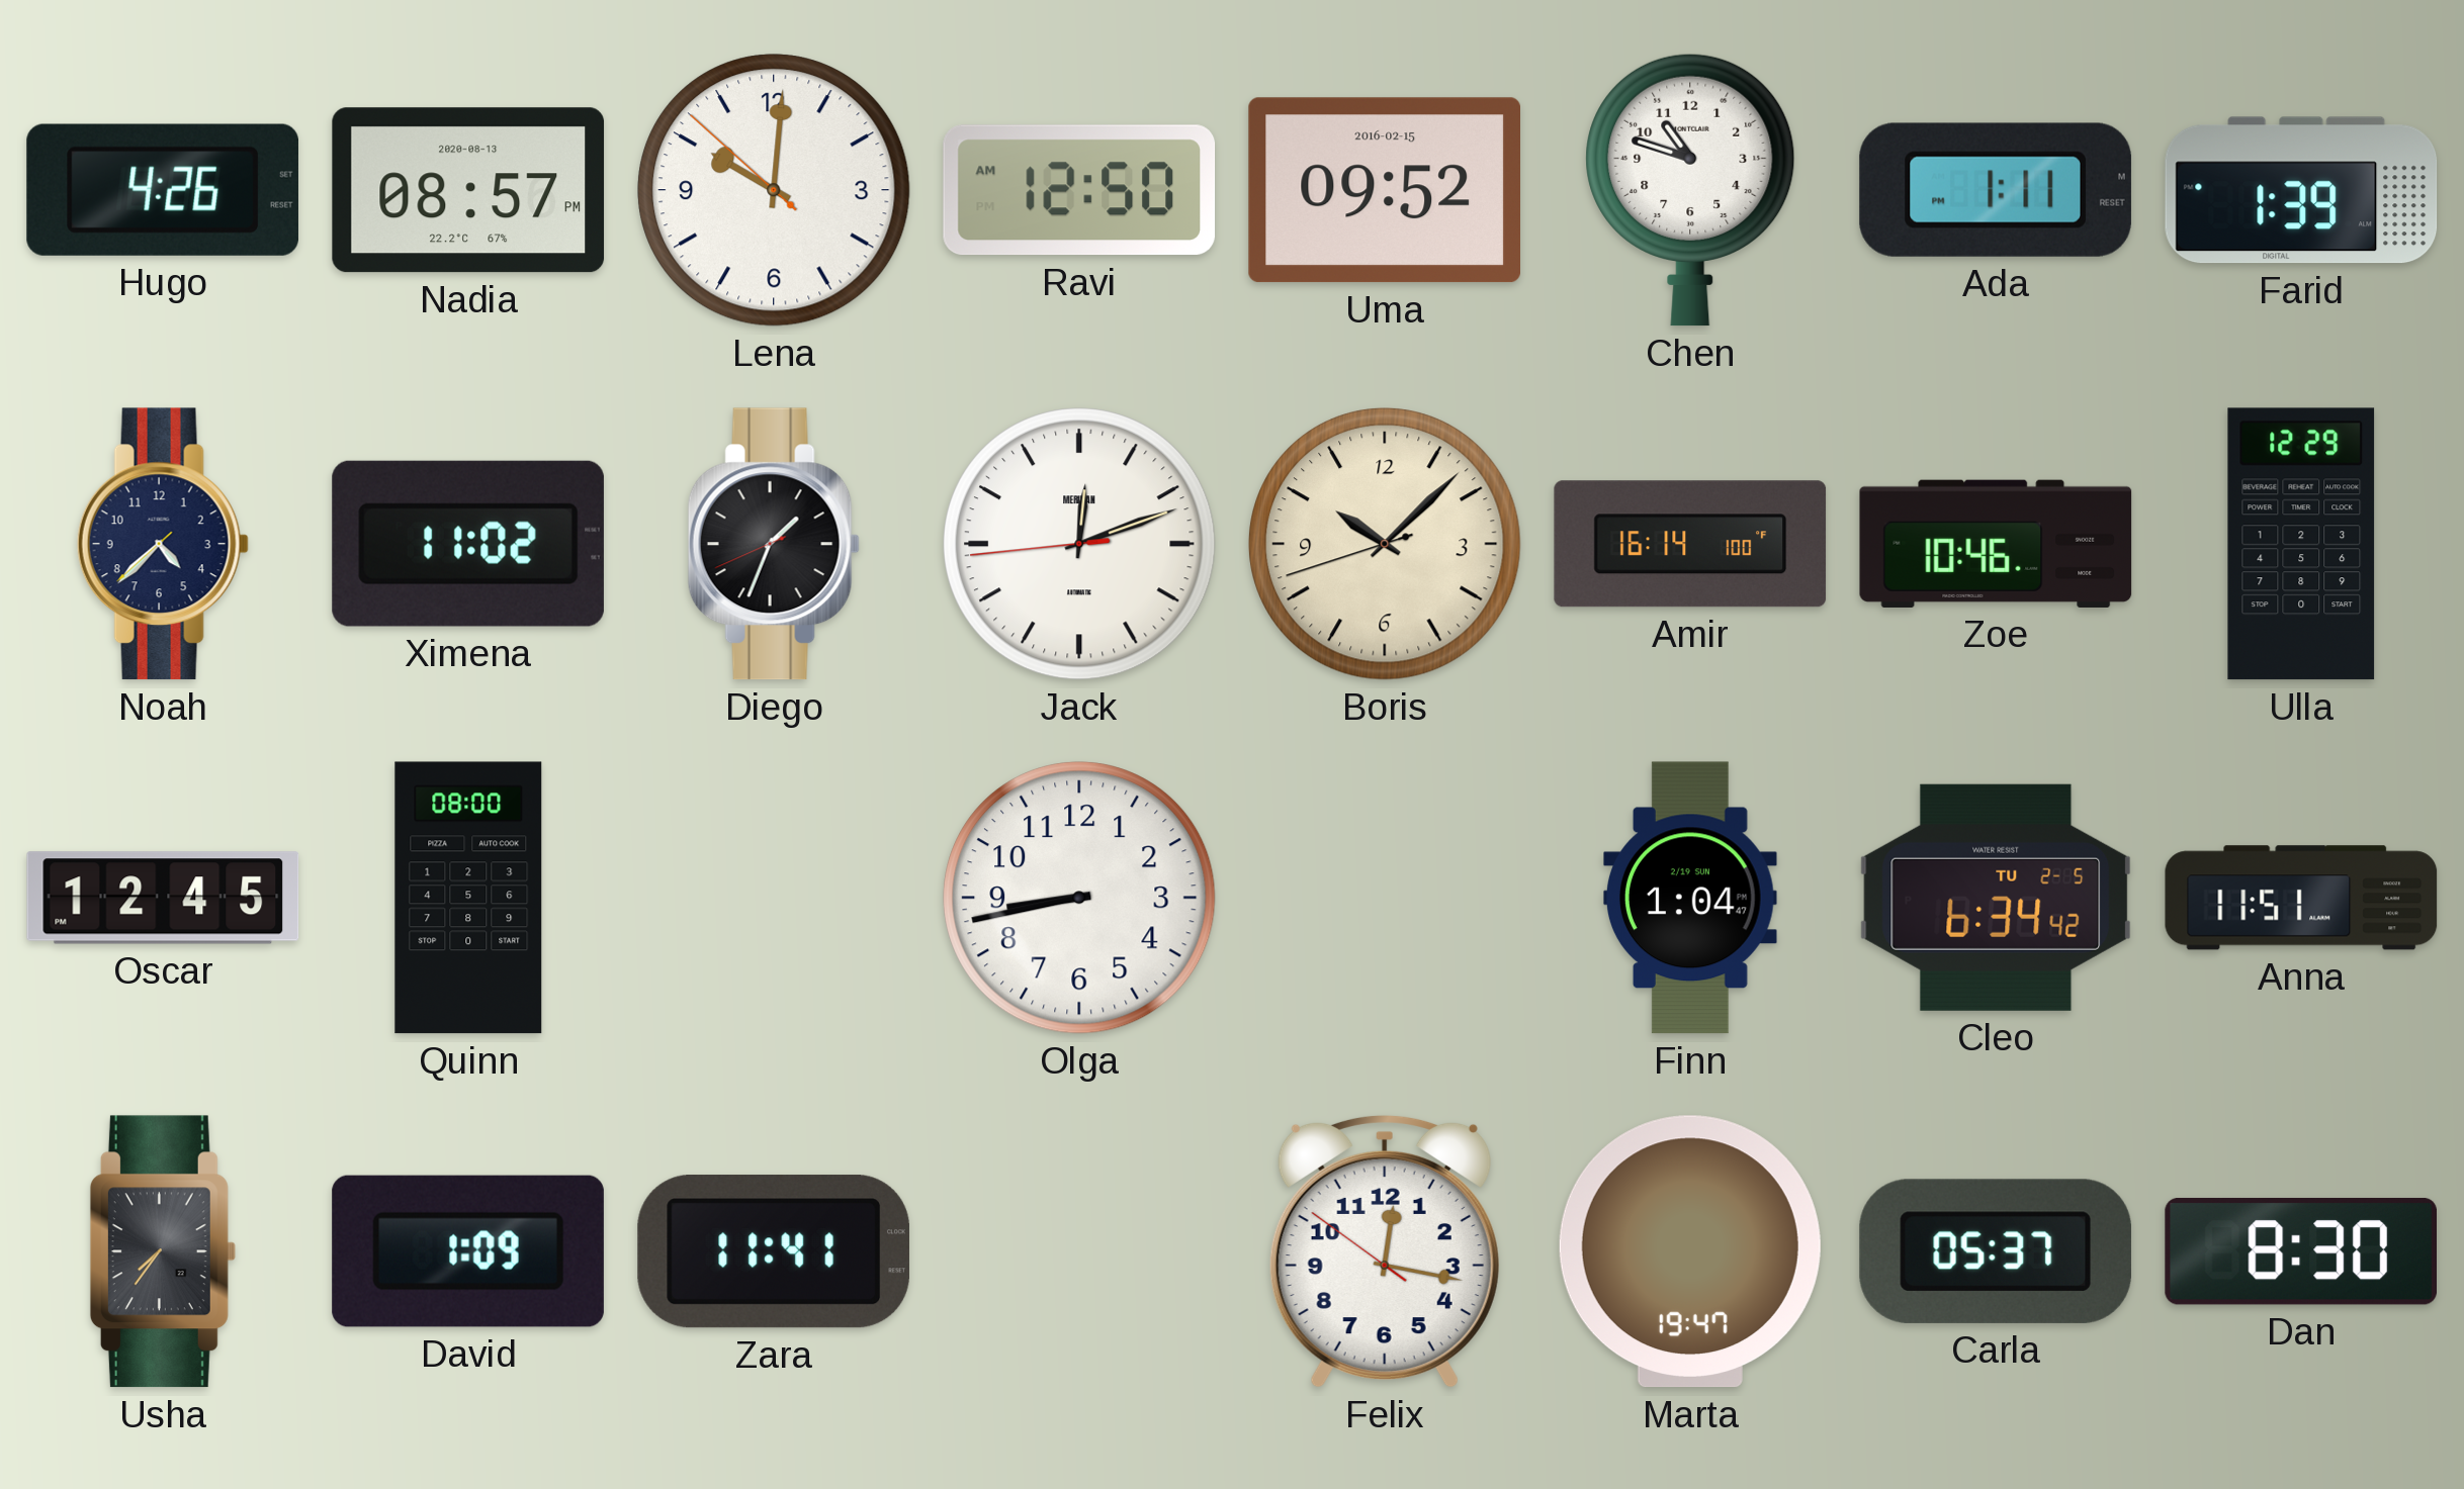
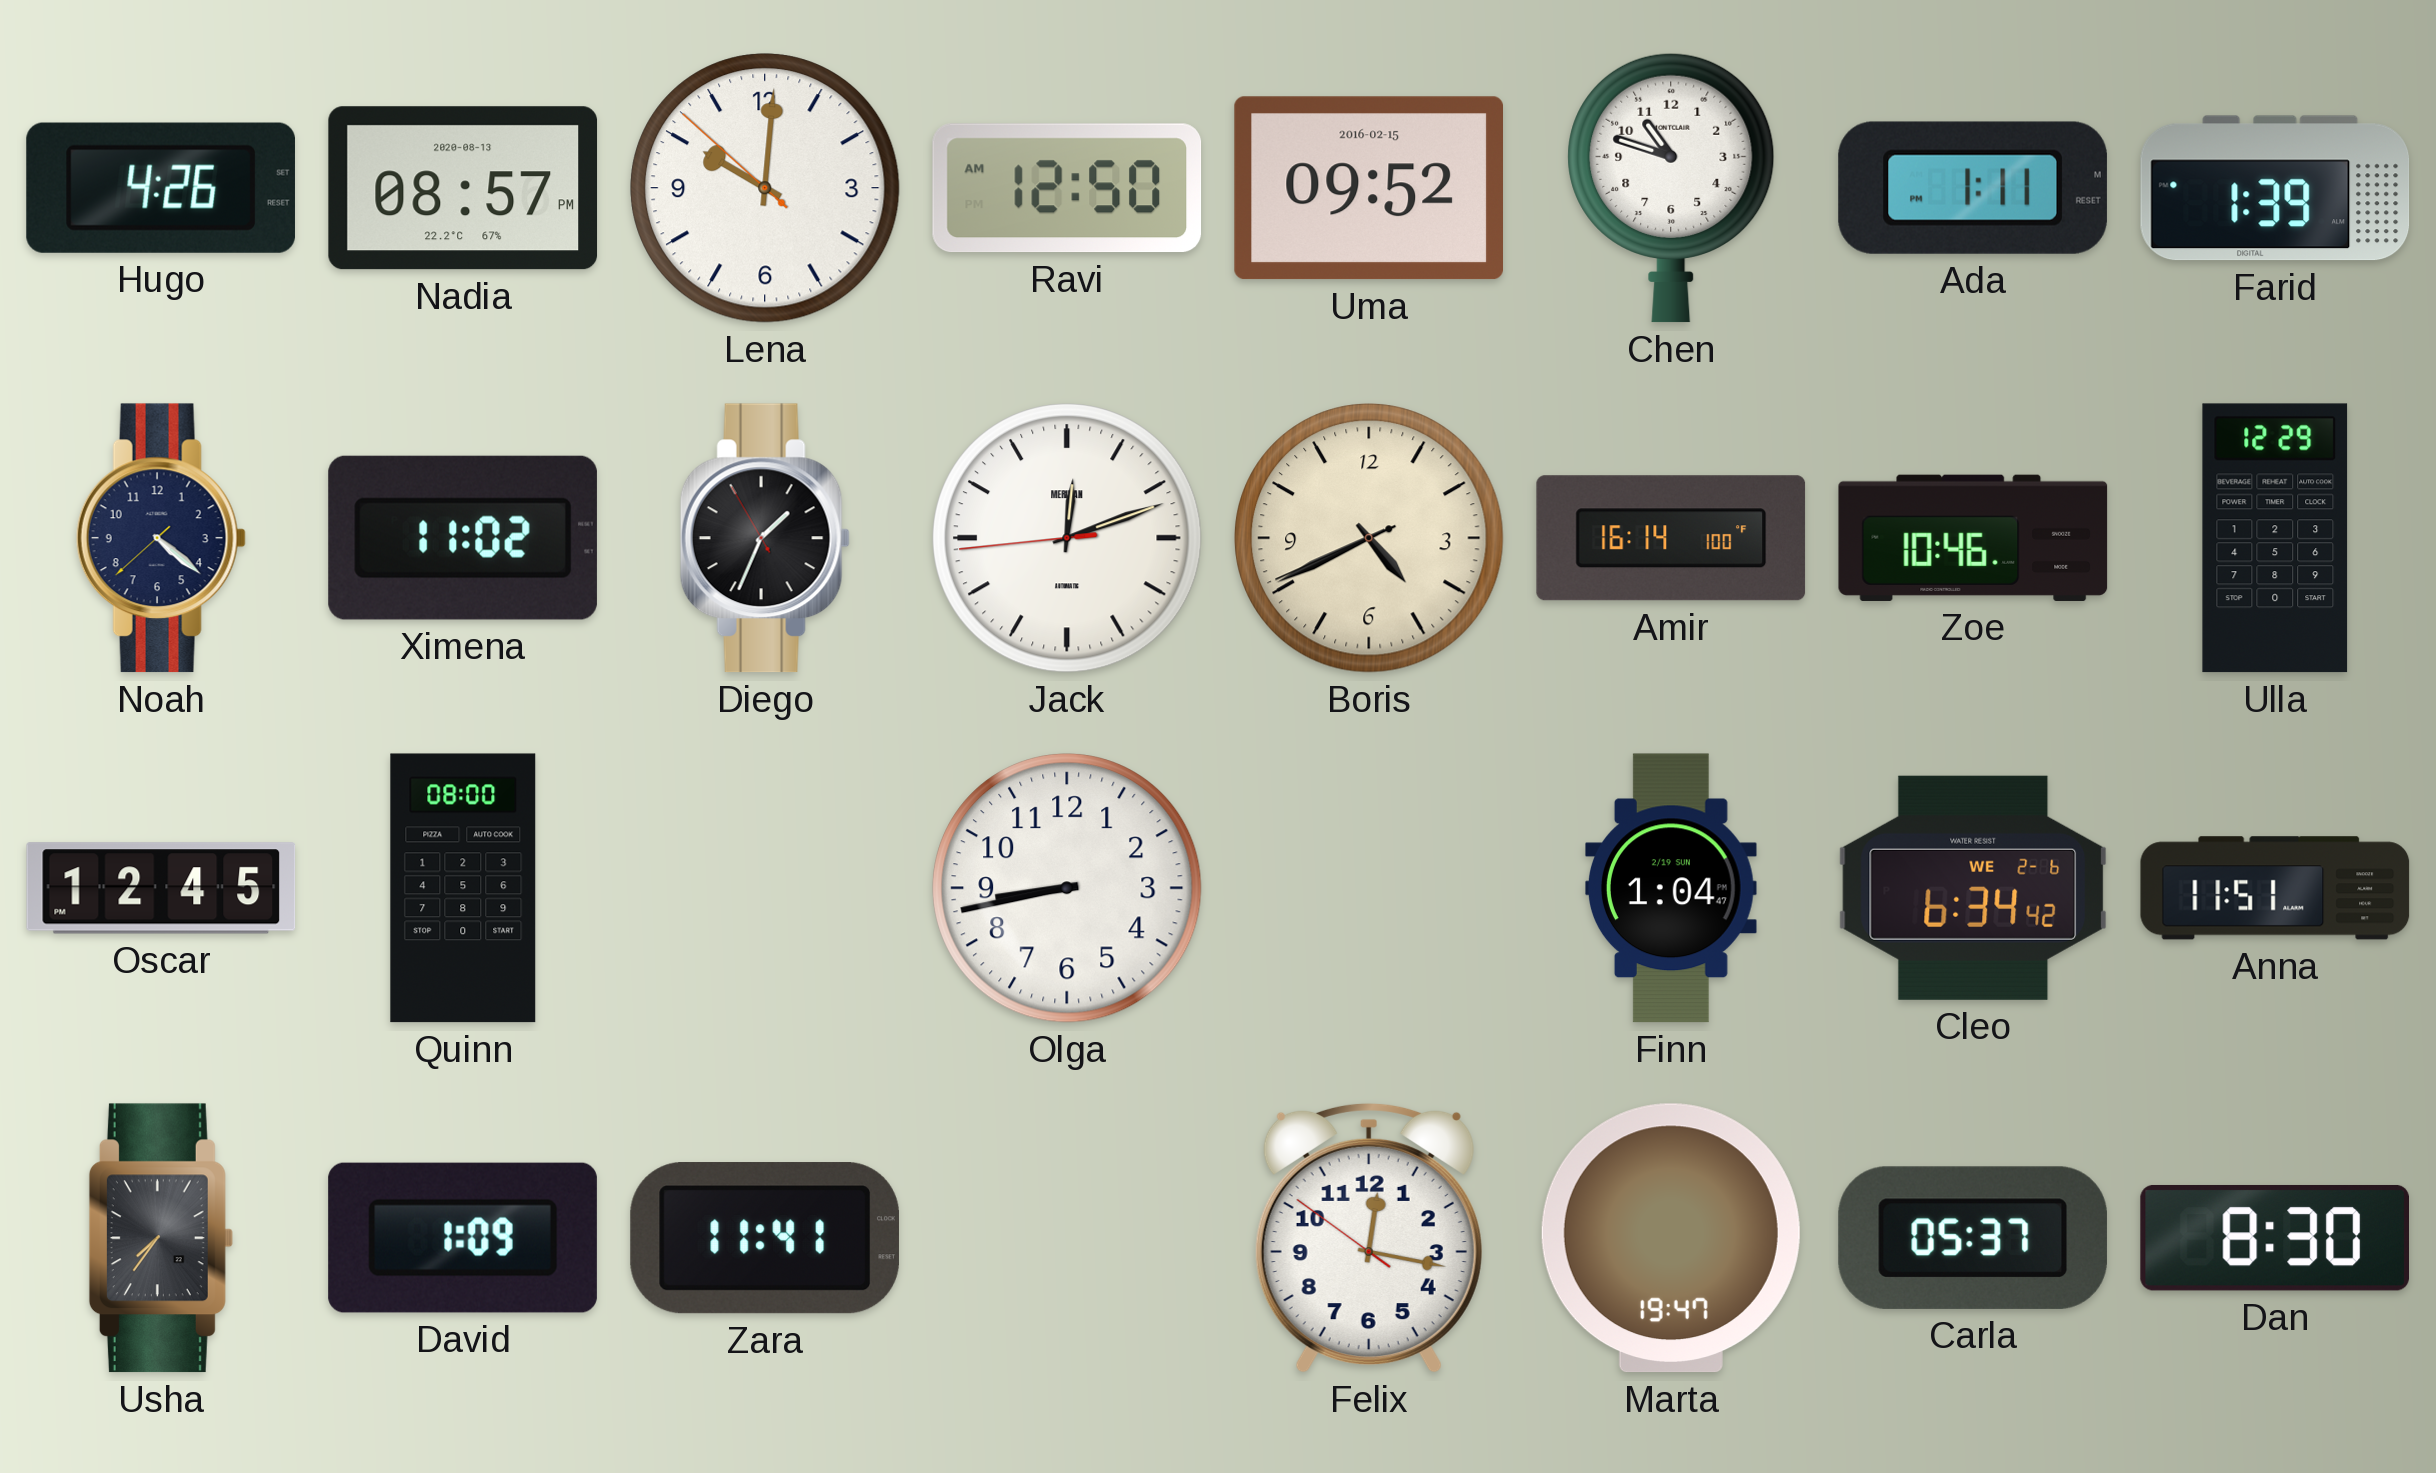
Noah: 4:37 -> 4:21 (161, 538)
Diego: 1:33:41 -> 1:33:55 (765, 538)
Boris: 10:07 -> 4:40 (1369, 538)
Cleo date: TU 2-5 -> WE 2-6 (1973, 888)
